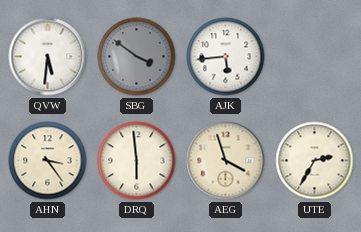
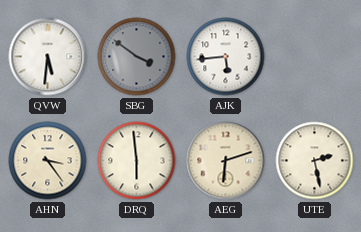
AEG: 3:57 -> 6:12 (226, 161)
UTE: 2:35 -> 2:28 (315, 161)
